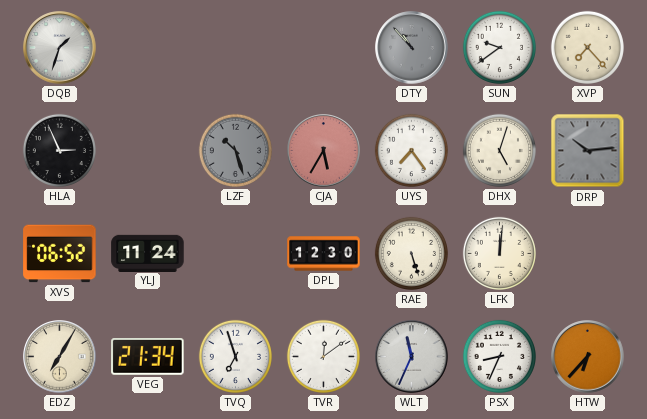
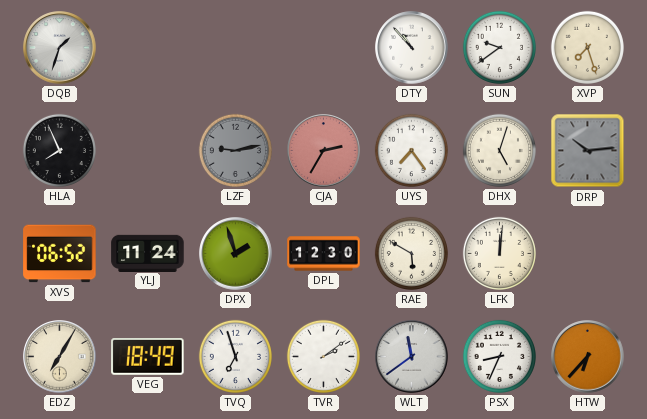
DTY dial: grey -> white (412, 48)
XVP: 7:23 -> 7:27 (587, 47)
HLA: 2:56 -> 7:56 (59, 150)
LZF: 10:27 -> 9:13 (235, 150)
CJA: 5:35 -> 2:35 (324, 151)
DPX: none -> 1:57 (236, 254)
RAE: 5:27 -> 5:50 (411, 253)
VEG: 21:34 -> 18:49 (148, 357)
TVR: 12:09 -> 2:09 (323, 356)
WLT: 11:34 -> 11:39 (412, 357)
